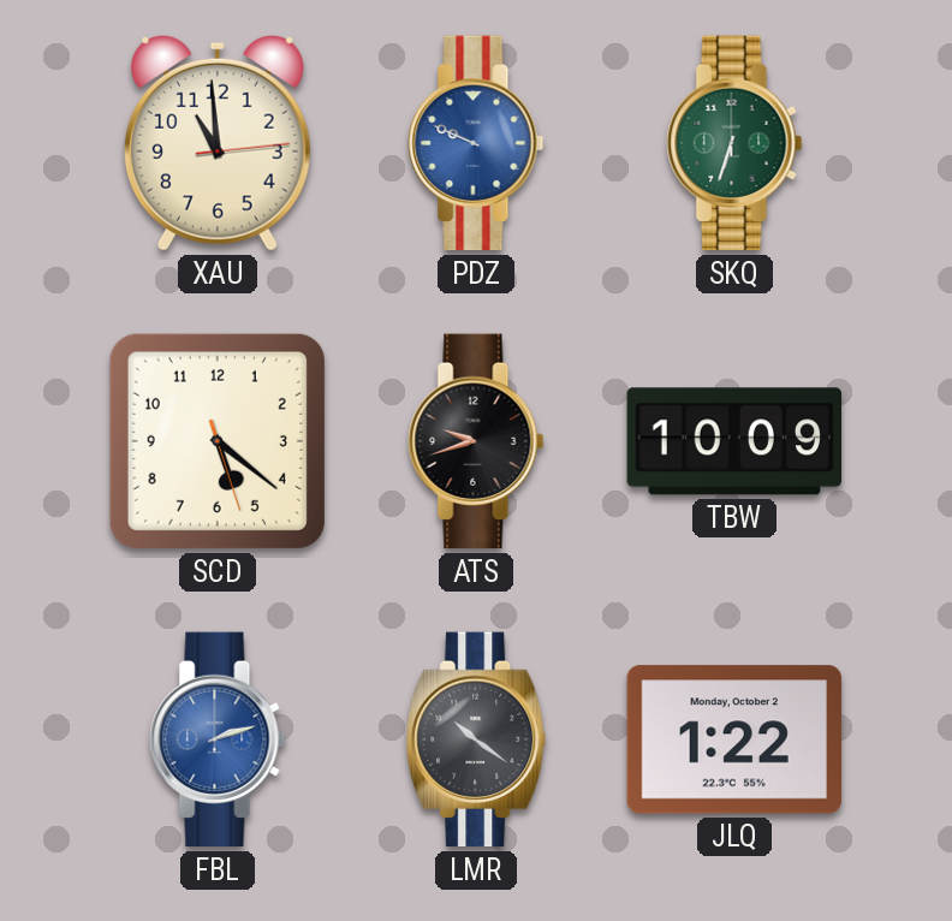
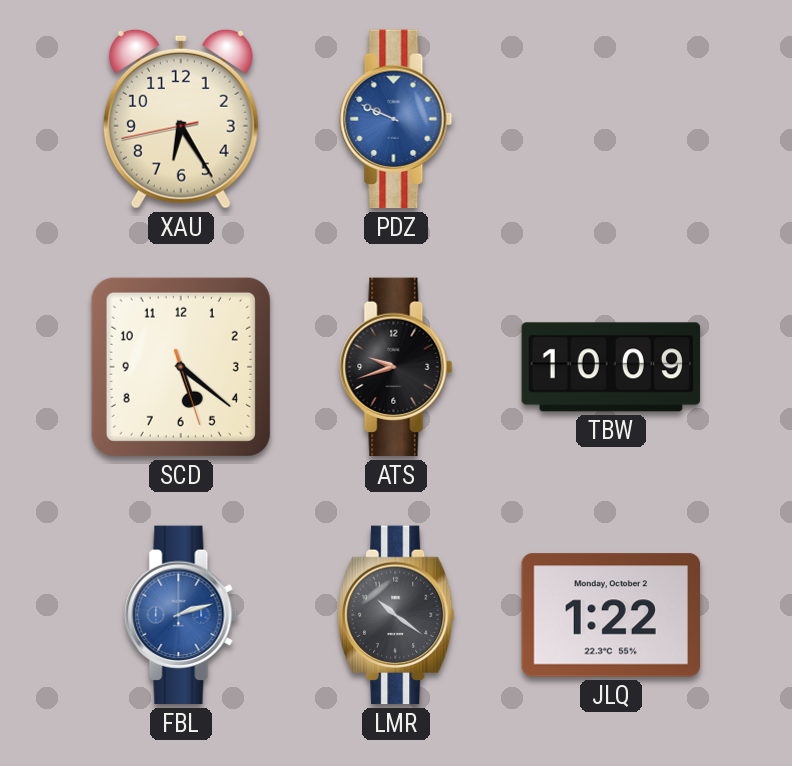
XAU: 10:59 -> 6:24 (181, 119)
SKQ: 6:33 -> none (734, 143)
